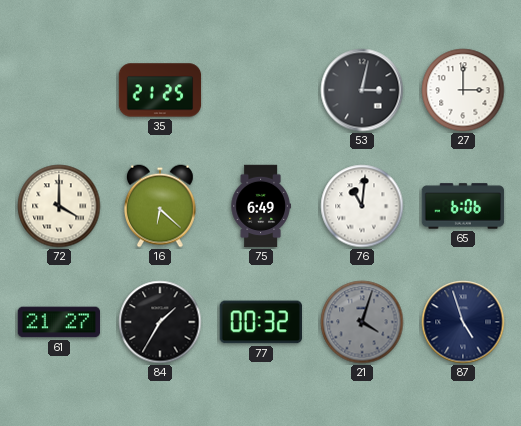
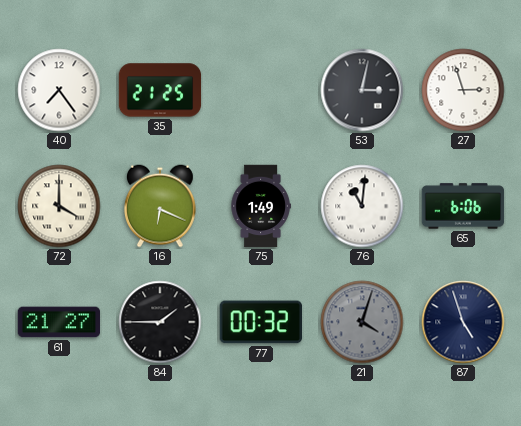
40: none -> 7:24 (59, 90)
27: 3:00 -> 2:57 (463, 90)
16: 6:22 -> 6:19 (160, 206)
75: 6:49 -> 1:49 (261, 206)
84: 1:35 -> 1:45 (160, 322)
